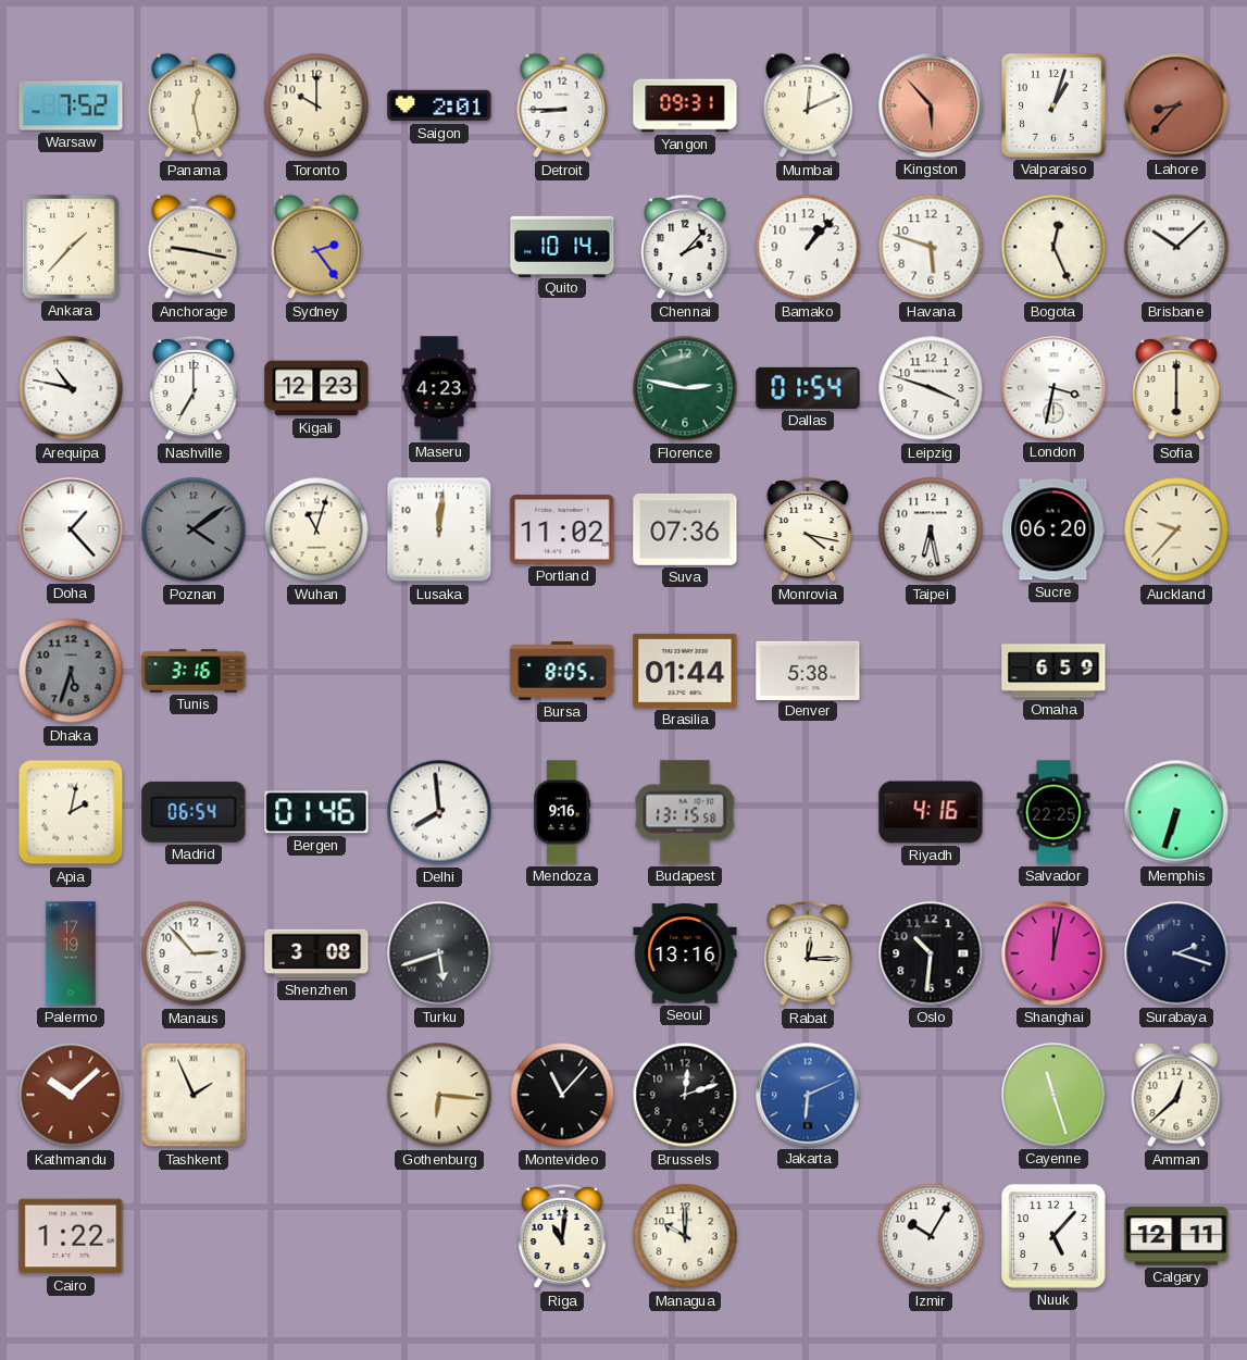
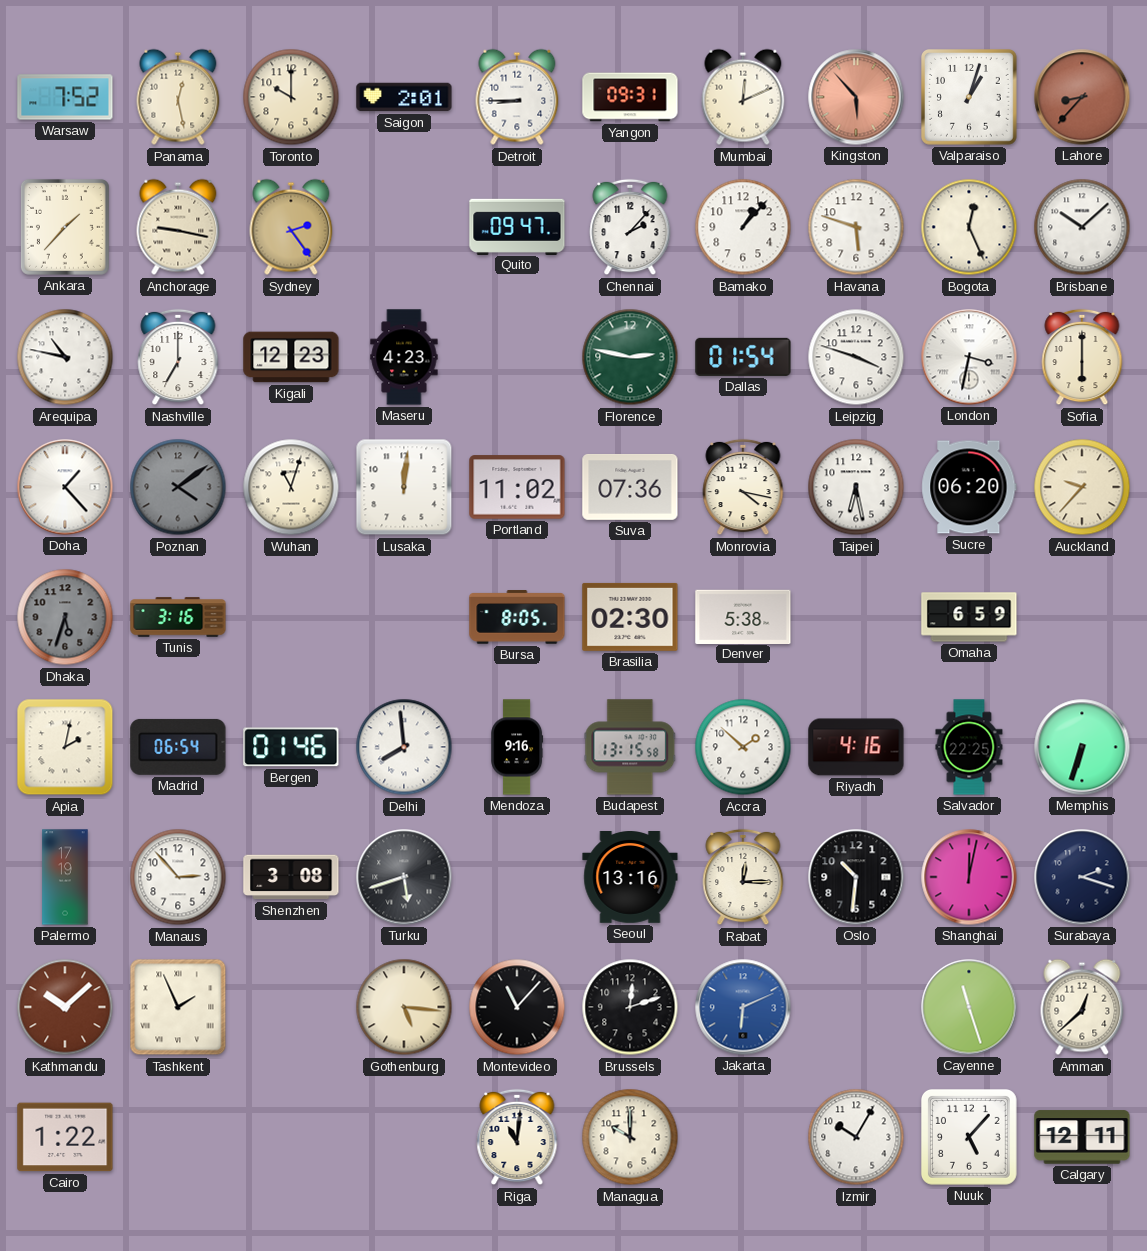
Quito: 10:14 -> 09:47 (517, 226)
Brasilia: 01:44 -> 02:30 (630, 617)
Accra: none -> 1:52 (743, 747)
Gothenburg: 6:16 -> 5:16 (404, 1007)
